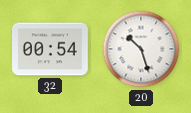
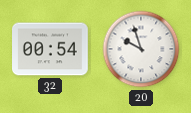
20: 10:27 -> 9:57 (141, 49)
